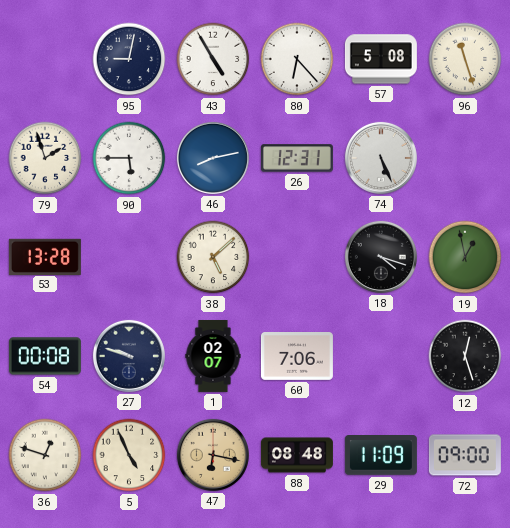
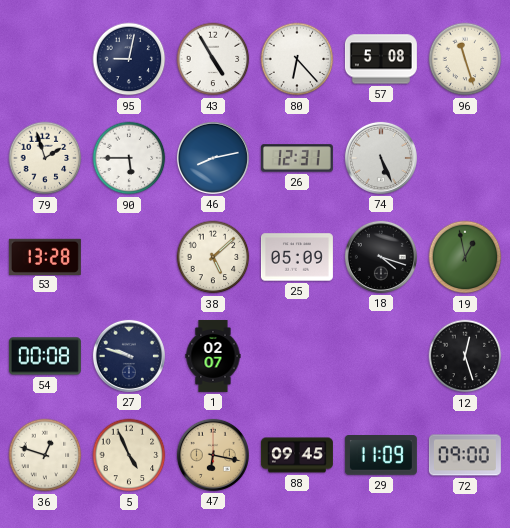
25: none -> 05:09 (297, 257)
60: 7:06 -> none (297, 357)
88: 08:48 -> 09:45 (297, 455)
